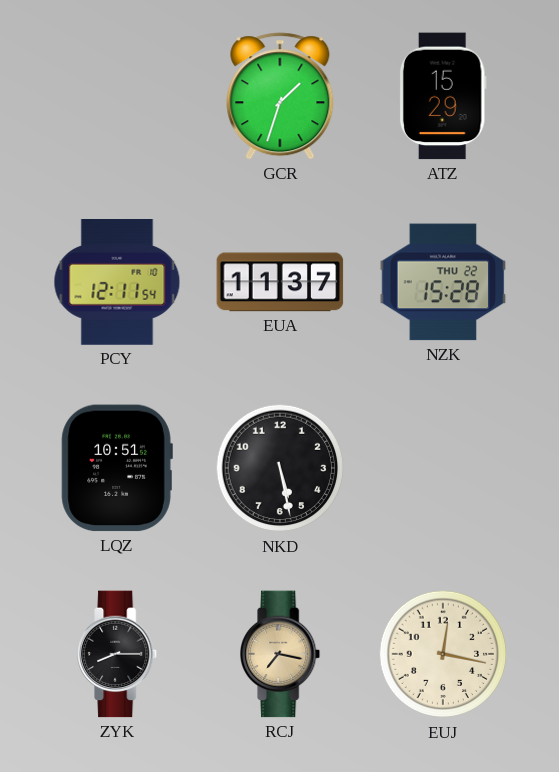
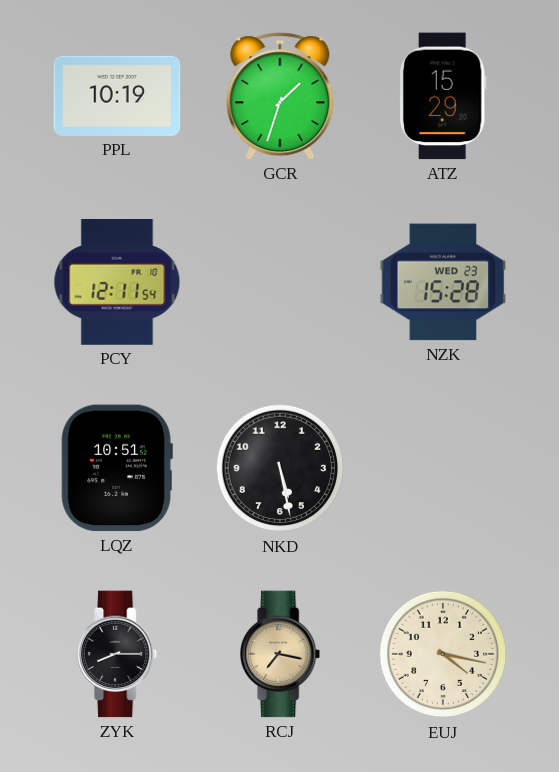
PPL: none -> 10:19 (117, 96)
EUA: 11:37 -> none (280, 282)
NZK date: THU 22 -> WED 23 (443, 282)
EUJ: 12:17 -> 4:17 (443, 654)
